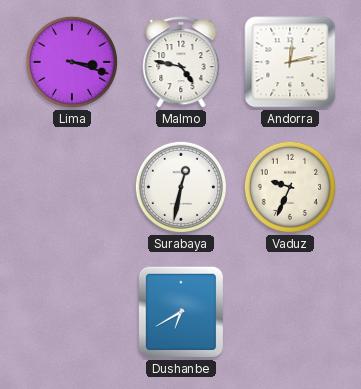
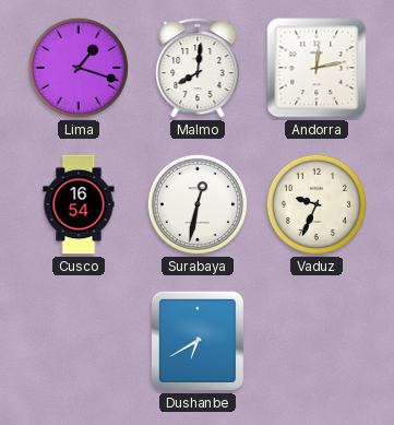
Lima: 3:18 -> 1:18 (79, 68)
Malmo: 4:47 -> 8:01 (198, 68)
Cusco: none -> 16:54 (79, 204)
